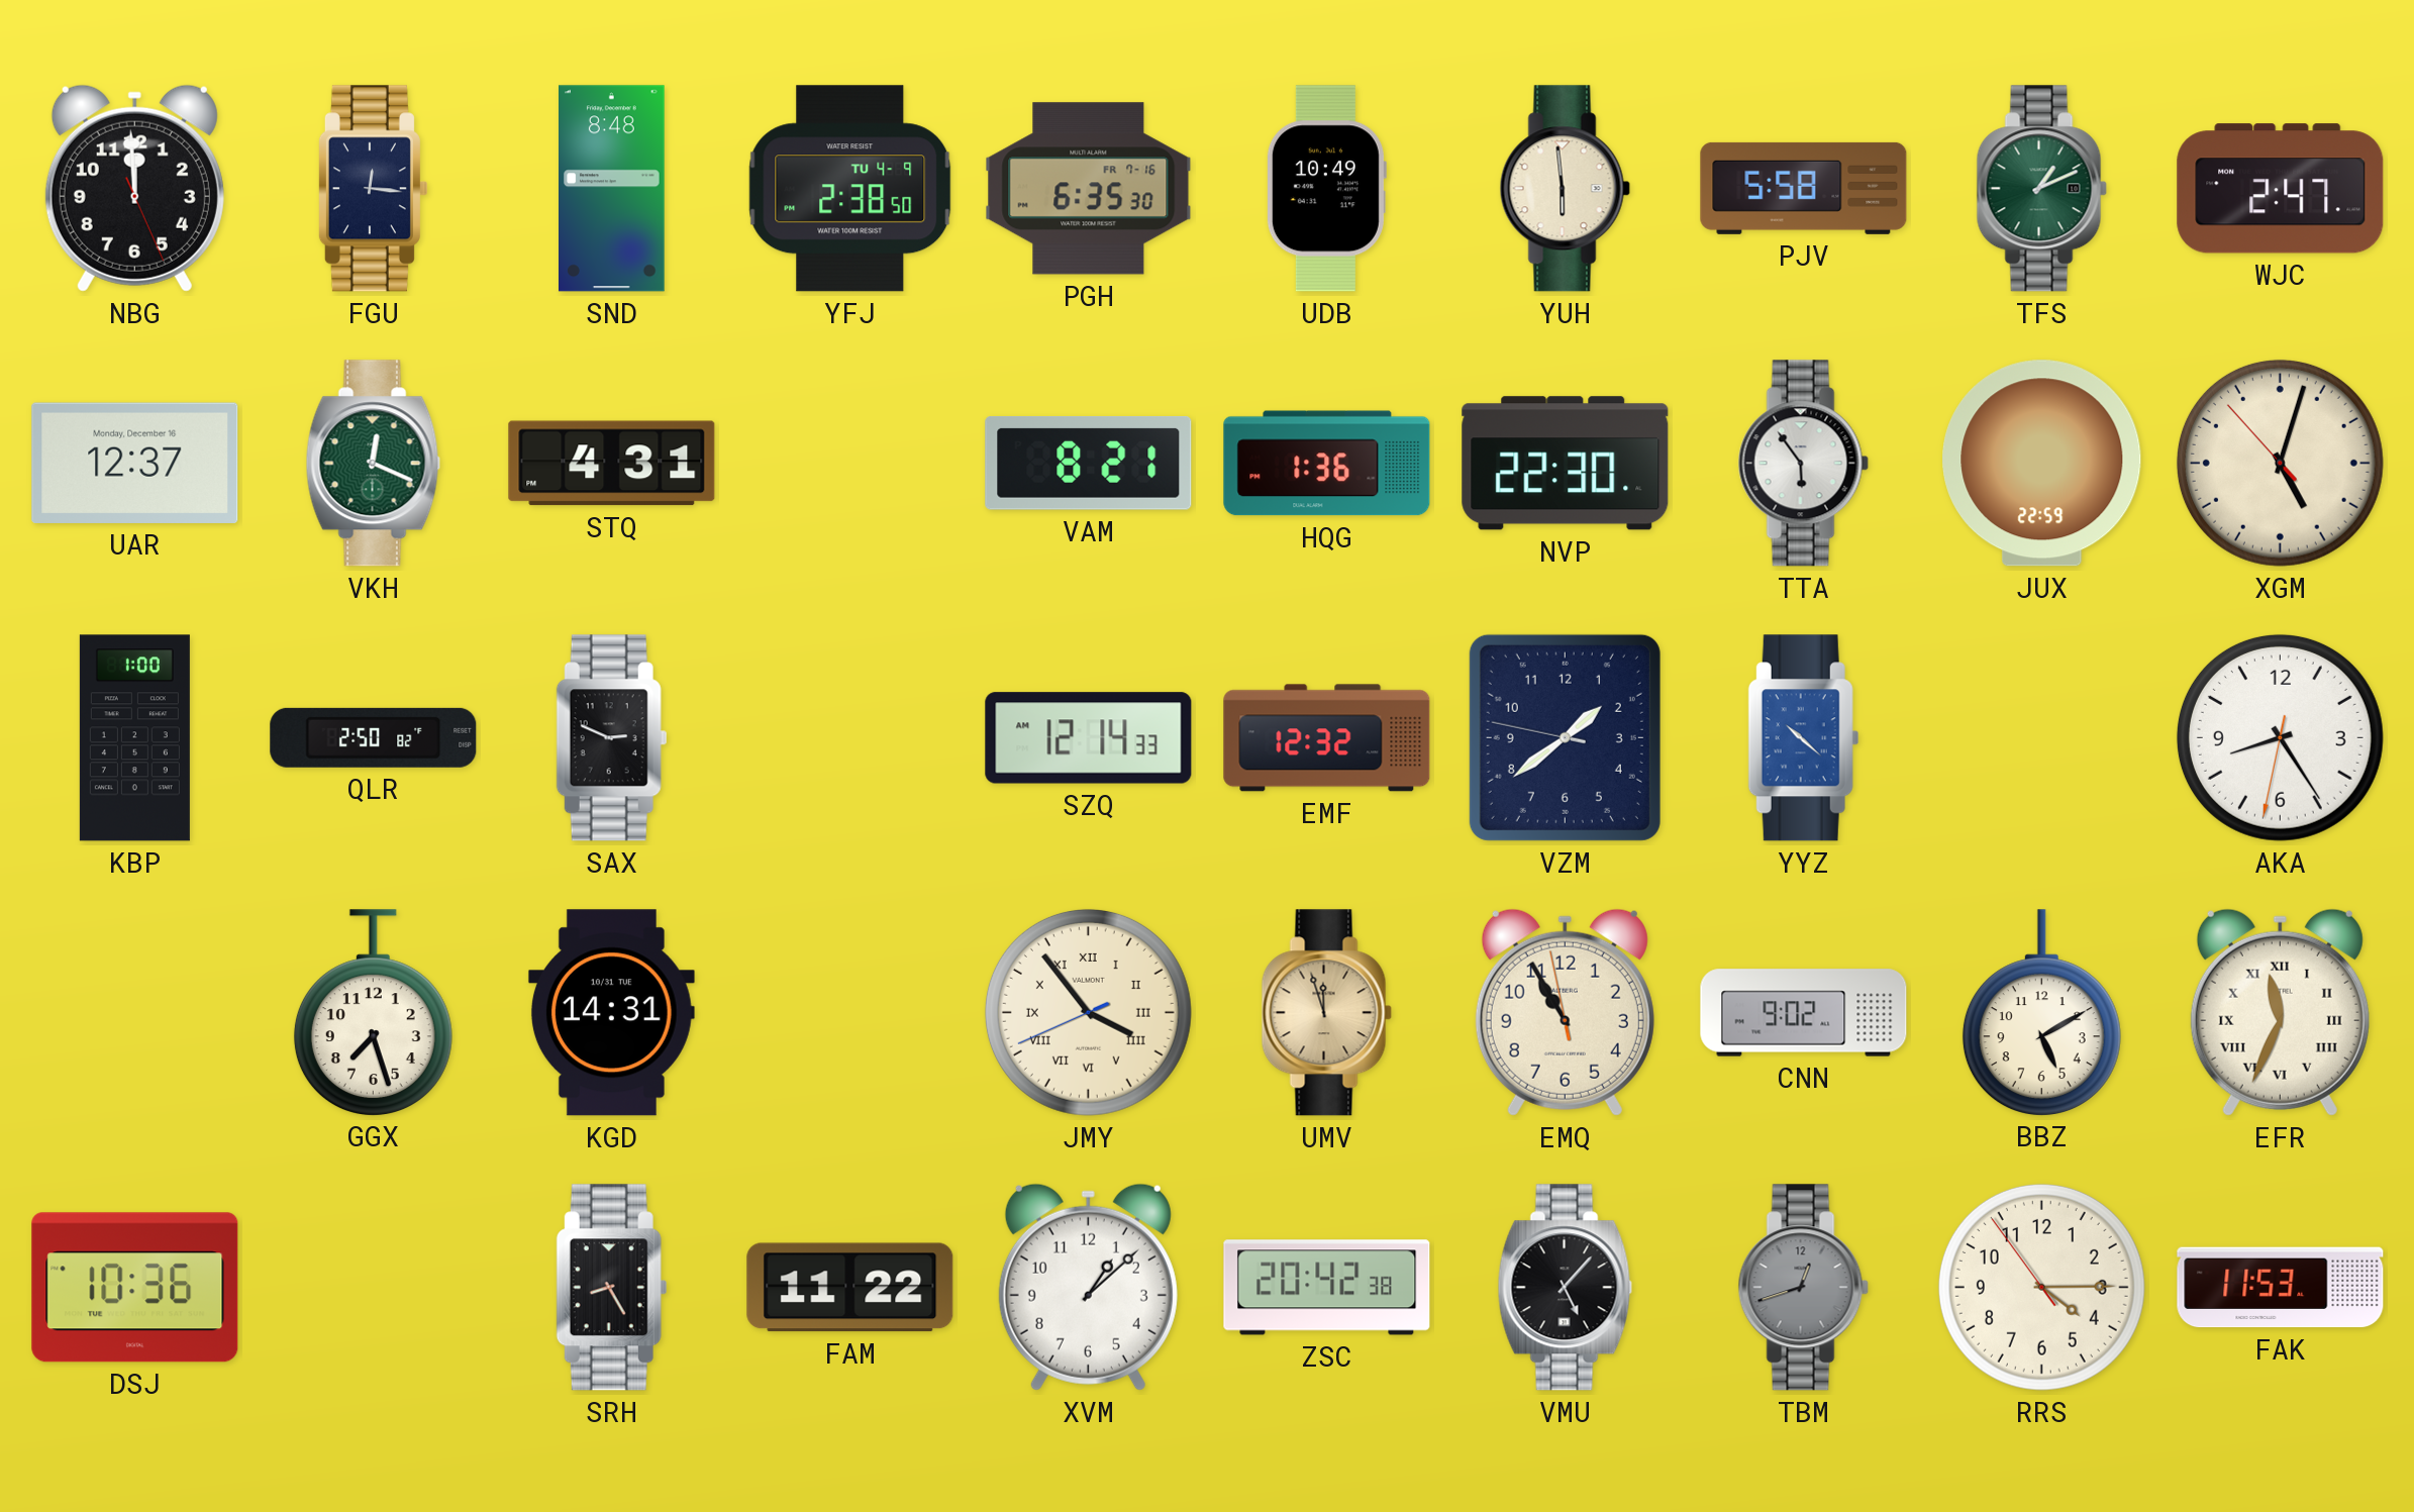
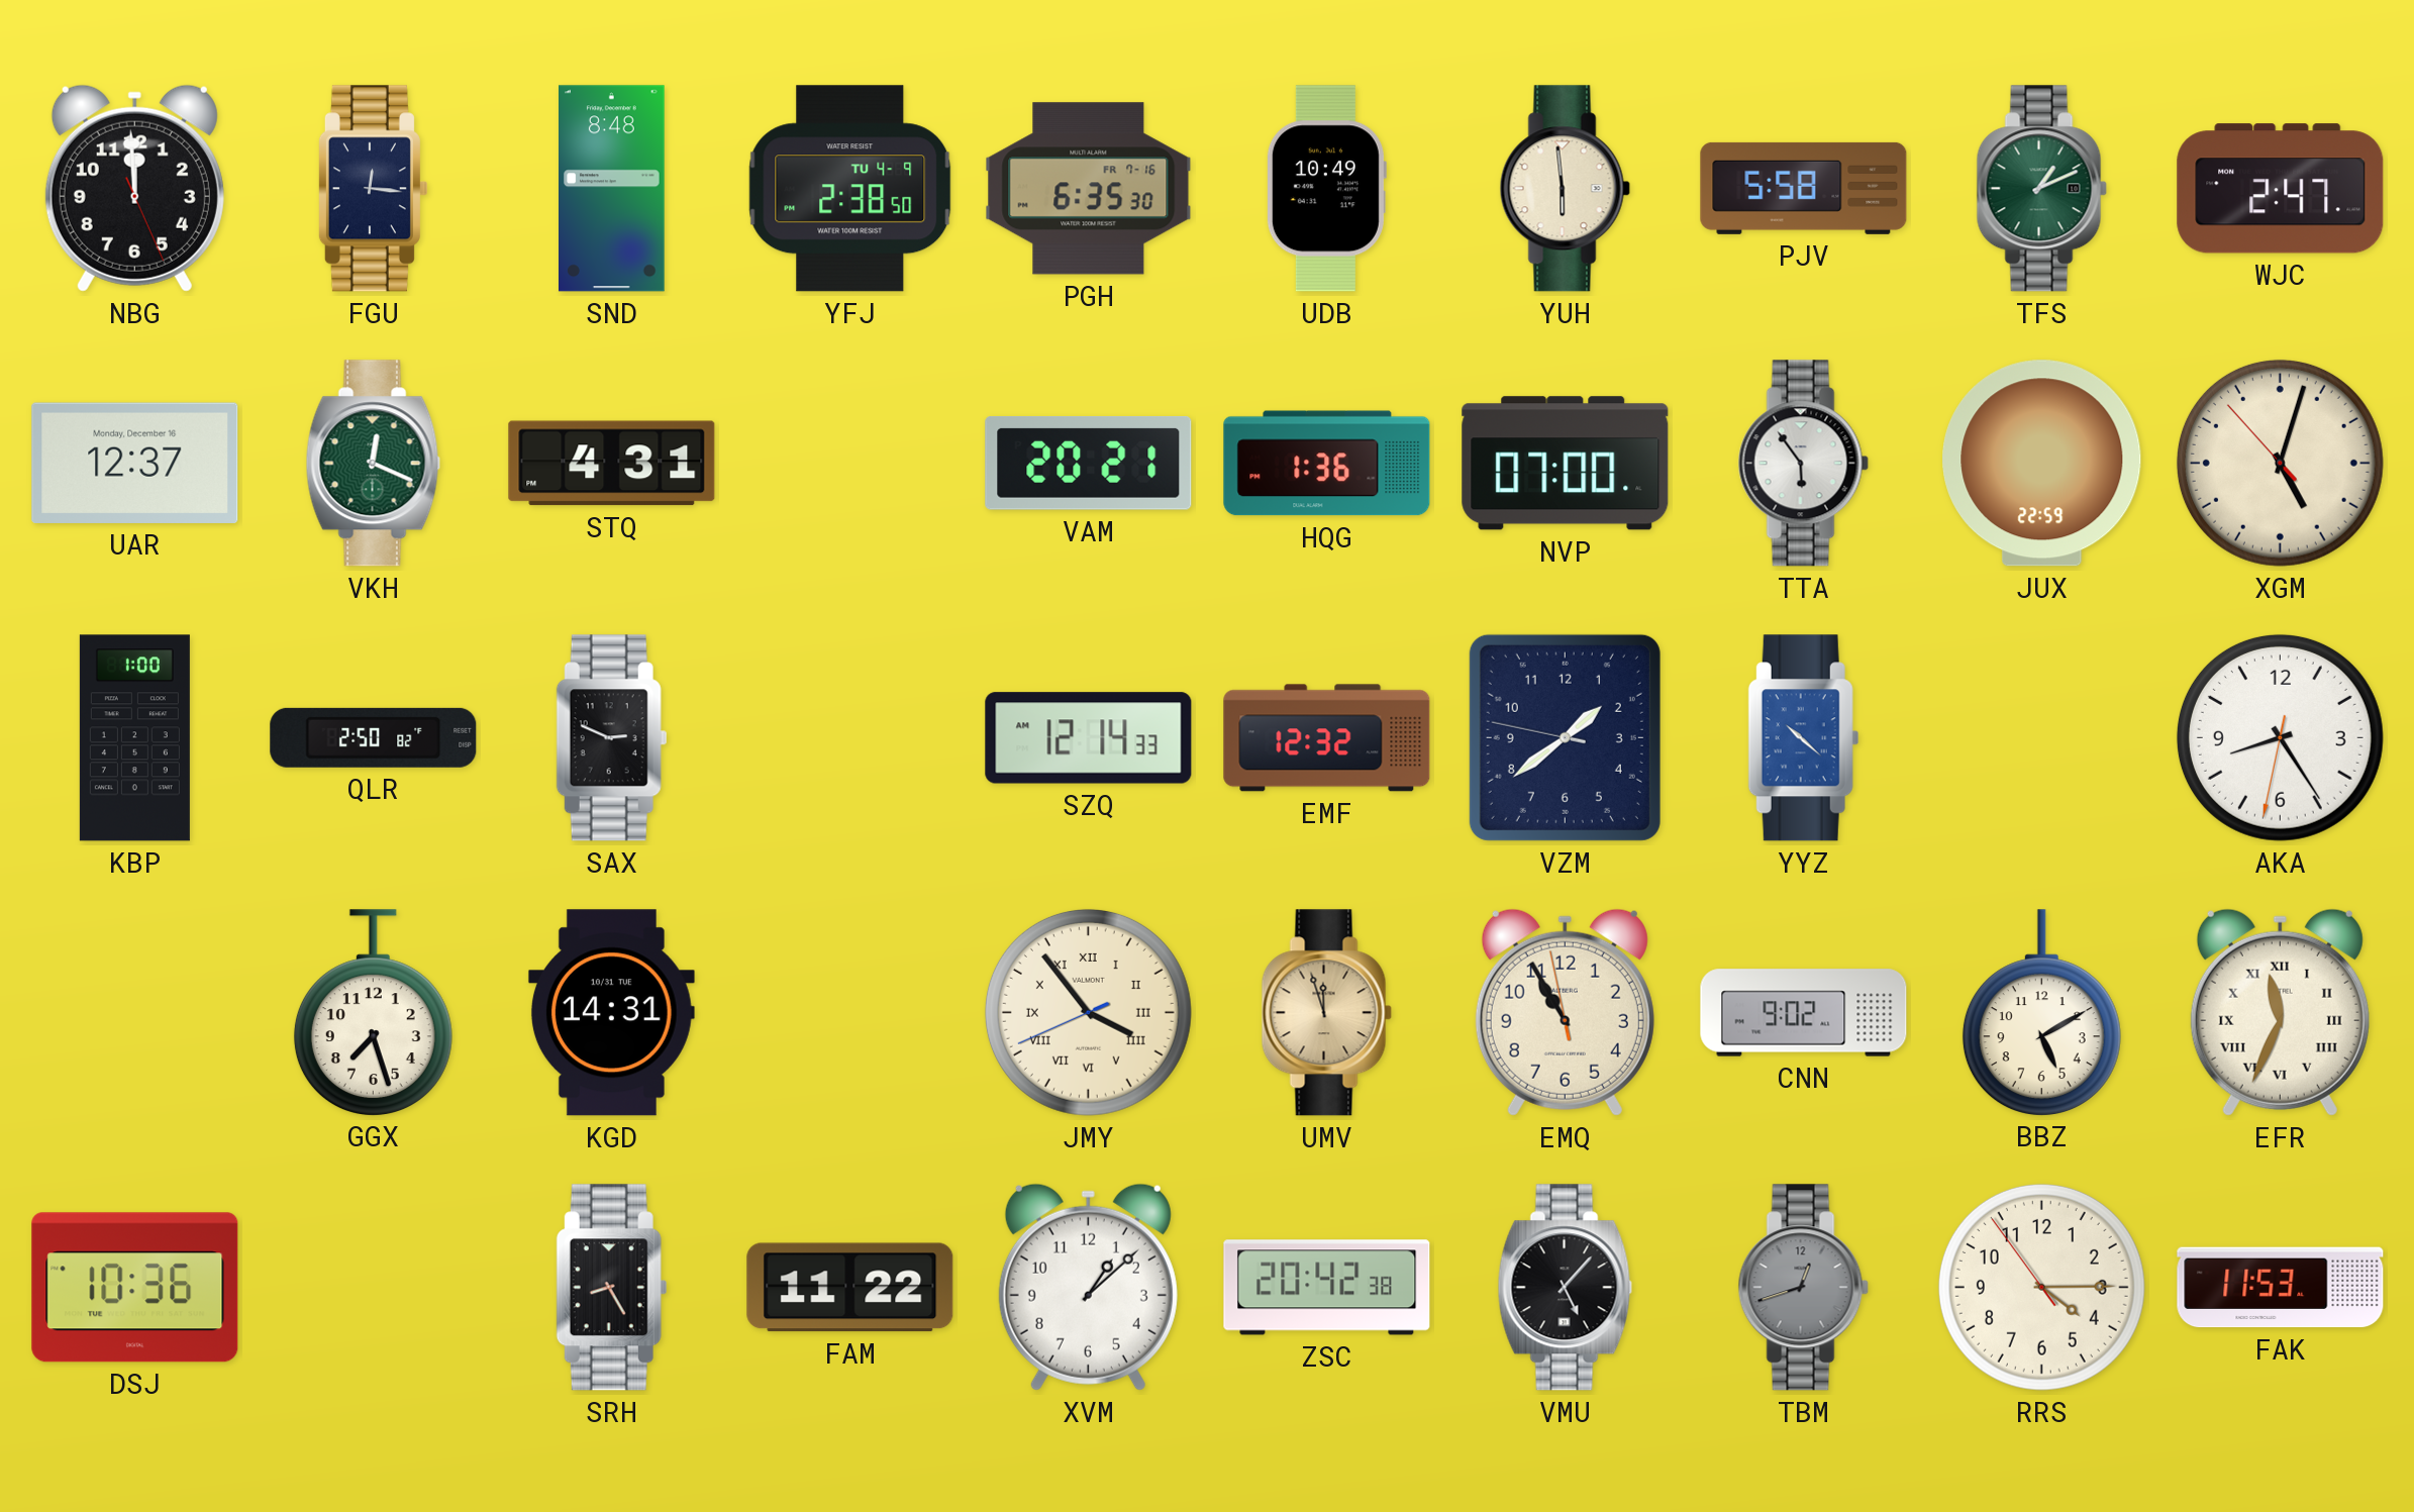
VAM: 8:21 -> 20:21 (1089, 464)
NVP: 22:30 -> 07:00 (1566, 464)
